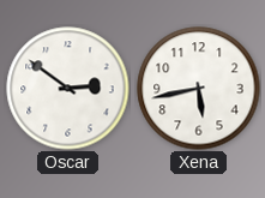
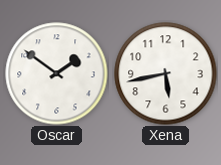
Oscar: 2:51 -> 1:51 (57, 74)
